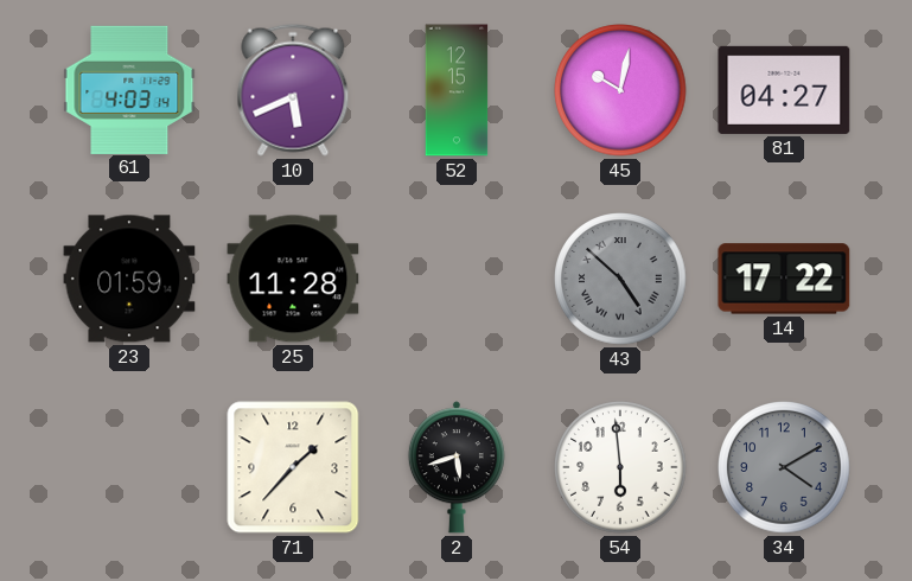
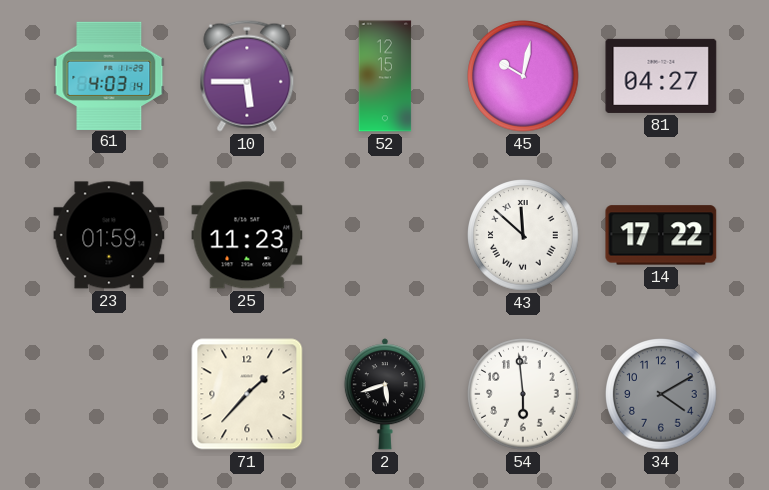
10: 5:41 -> 5:45 (247, 76)
25: 11:28 -> 11:23 (247, 235)
43: 4:52 -> 11:52 (523, 235)
43 dial: grey -> white (523, 235)
